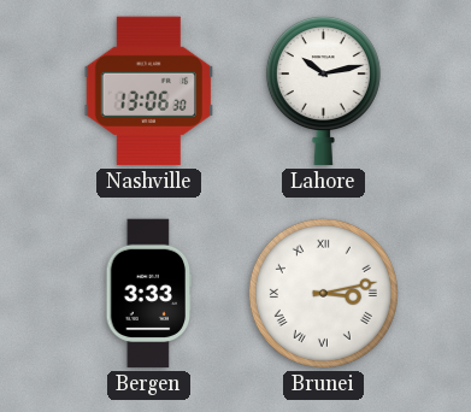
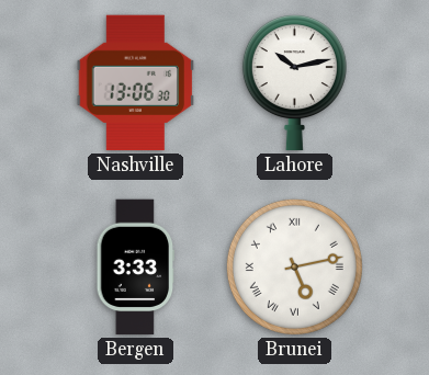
Brunei: 3:13 -> 5:13 (294, 266)
